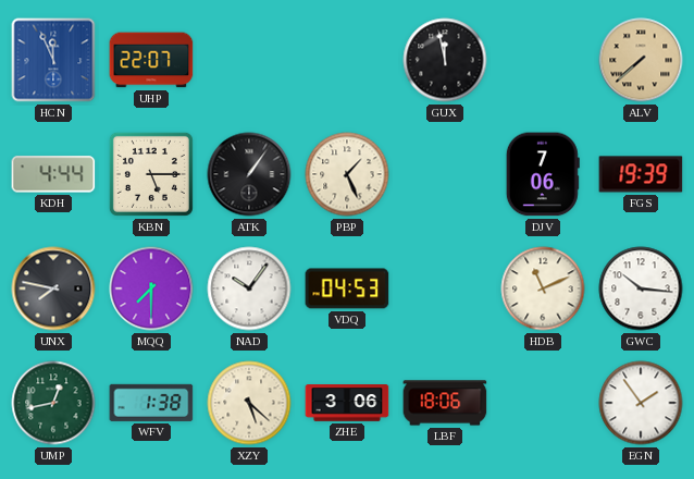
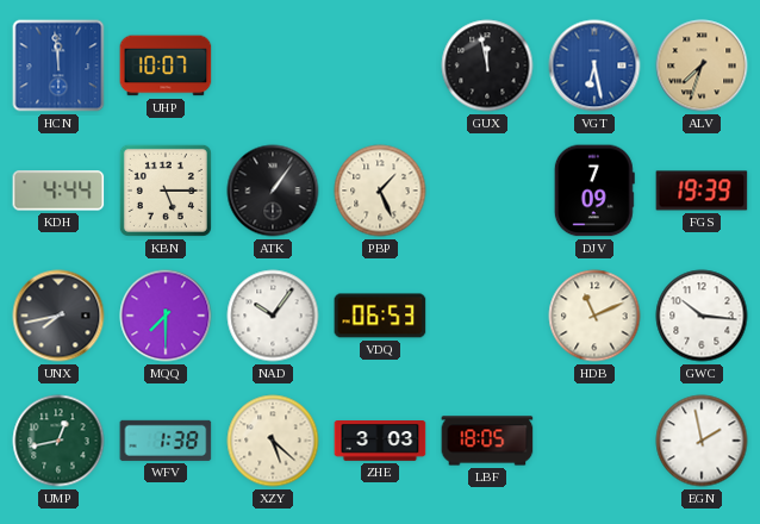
HCN: 11:56 -> 11:59 (58, 65)
UHP: 22:07 -> 10:07 (166, 65)
VGT: none -> 6:28 (594, 65)
ALV: 7:38 -> 7:33 (702, 65)
DJV: 7:06 -> 7:09 (594, 191)
UNX: 7:47 -> 7:43 (58, 316)
VDQ: 04:53 -> 06:53 (380, 316)
ZHE: 3:06 -> 3:03 (380, 442)
LBF: 18:06 -> 18:05 (487, 441)
EGN: 1:54 -> 1:58 (702, 441)
